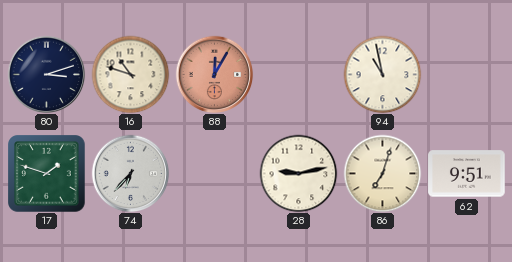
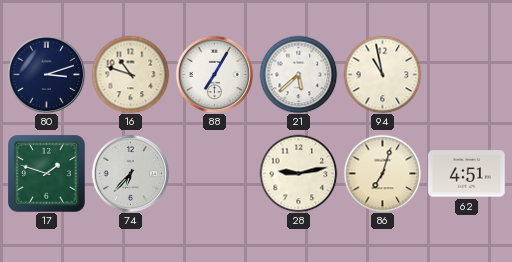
88: 12:05 -> 7:05 (214, 74)
88 dial: salmon -> white (214, 74)
21: none -> 5:38 (298, 74)
62: 9:51 -> 4:51 (467, 174)
